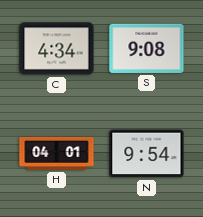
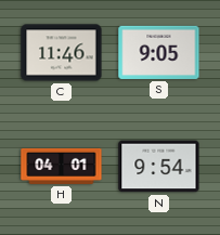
C: 4:34 -> 11:46 (62, 53)
S: 9:08 -> 9:05 (159, 52)
